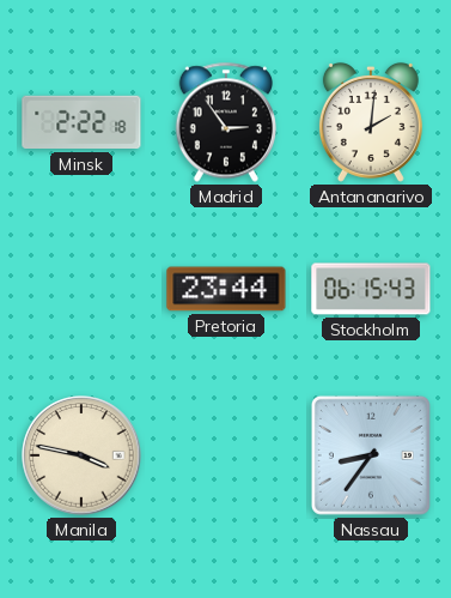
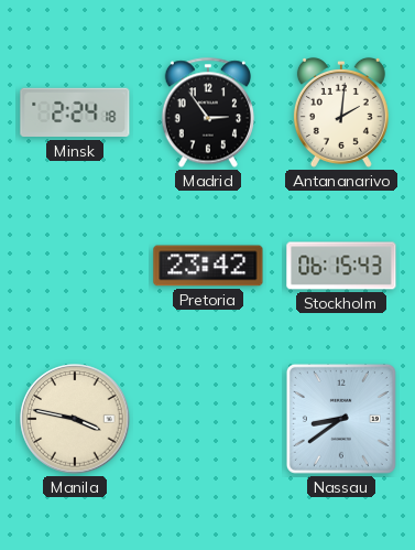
Minsk: 2:22 -> 2:24 (75, 112)
Pretoria: 23:44 -> 23:42 (208, 266)
Nassau: 8:36 -> 8:39 (341, 419)
